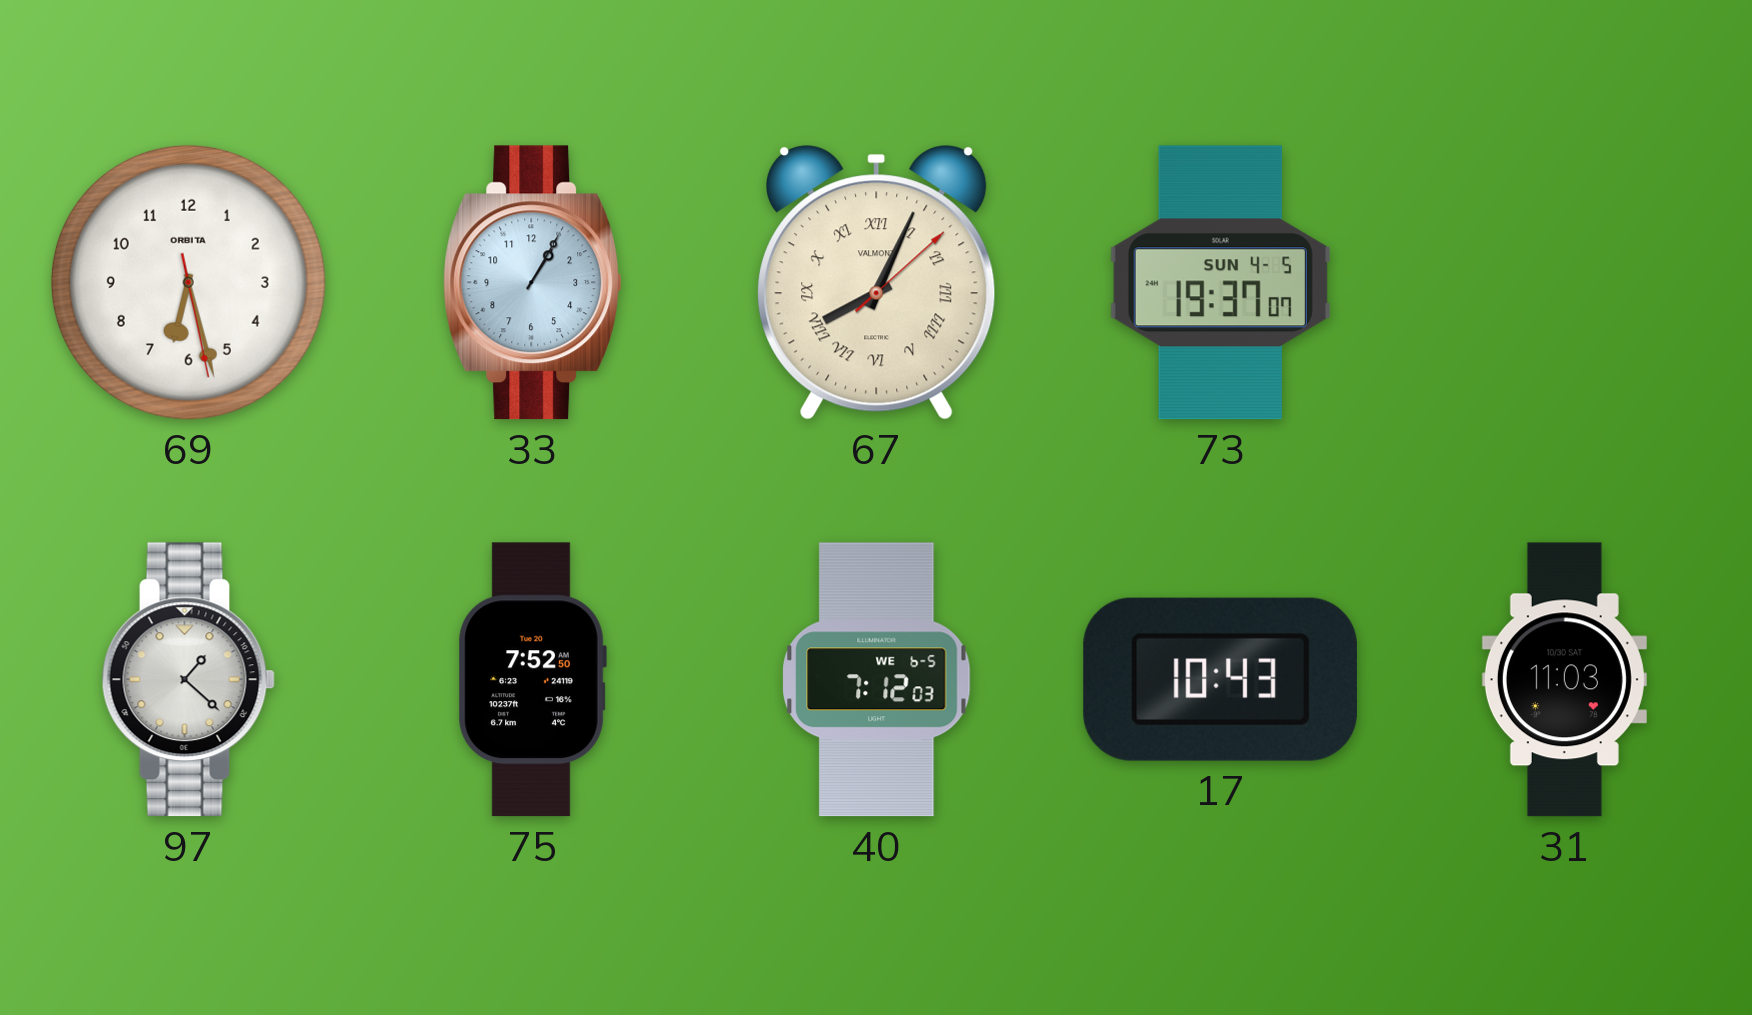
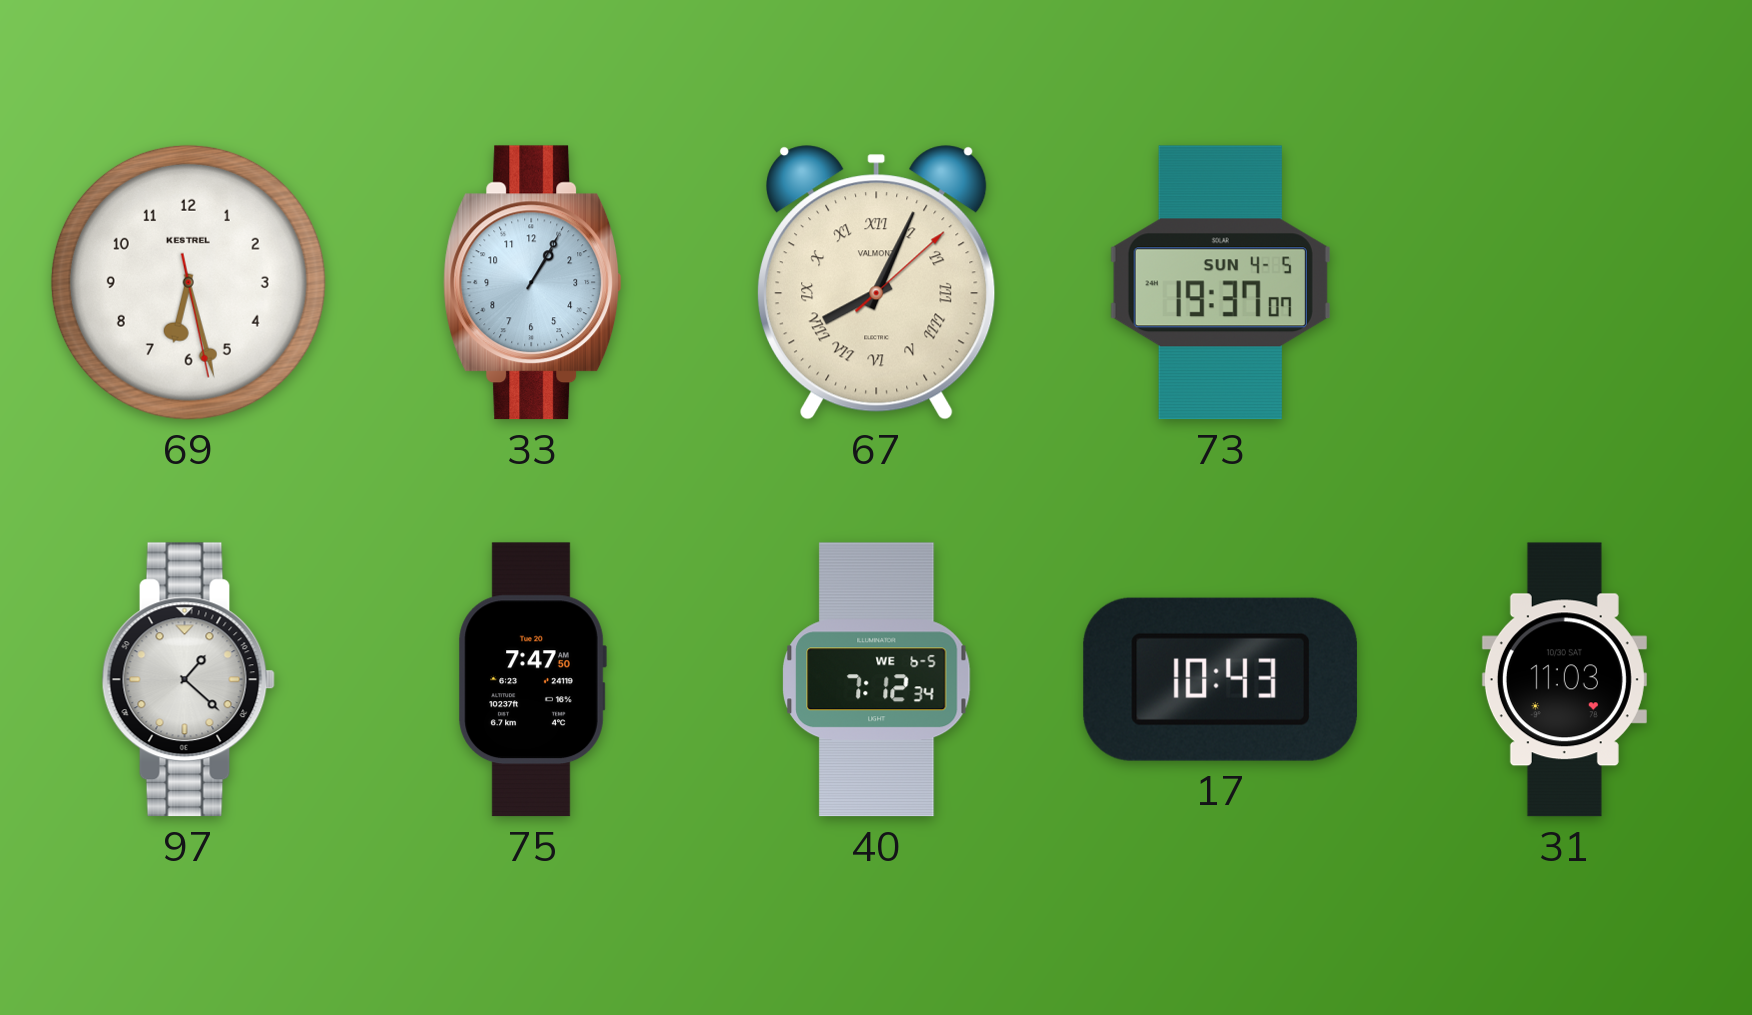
69 brand: ORBITA -> KESTREL (188, 282)
75: 7:52 -> 7:47 (532, 680)
40: 7:12:03 -> 7:12:34 (877, 680)
